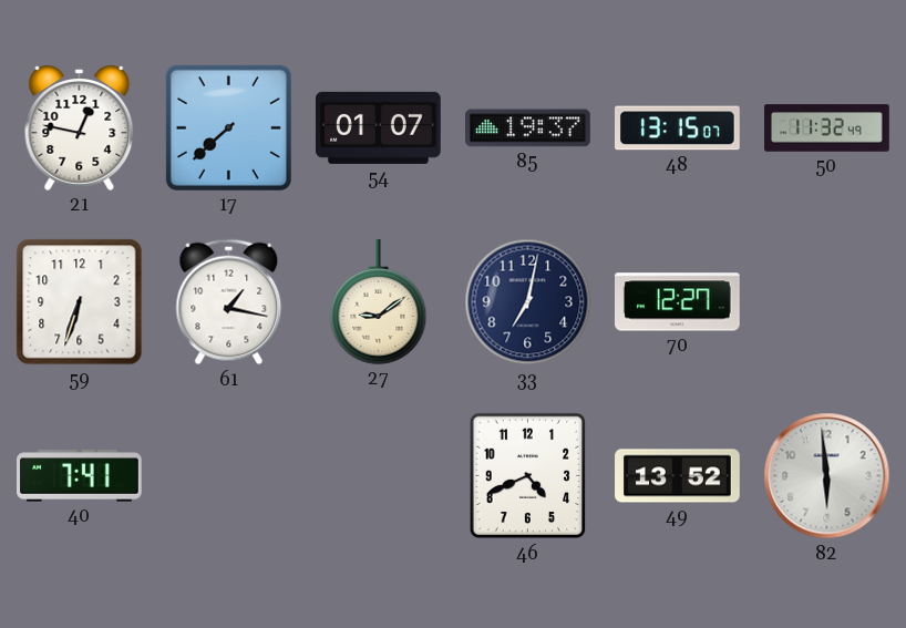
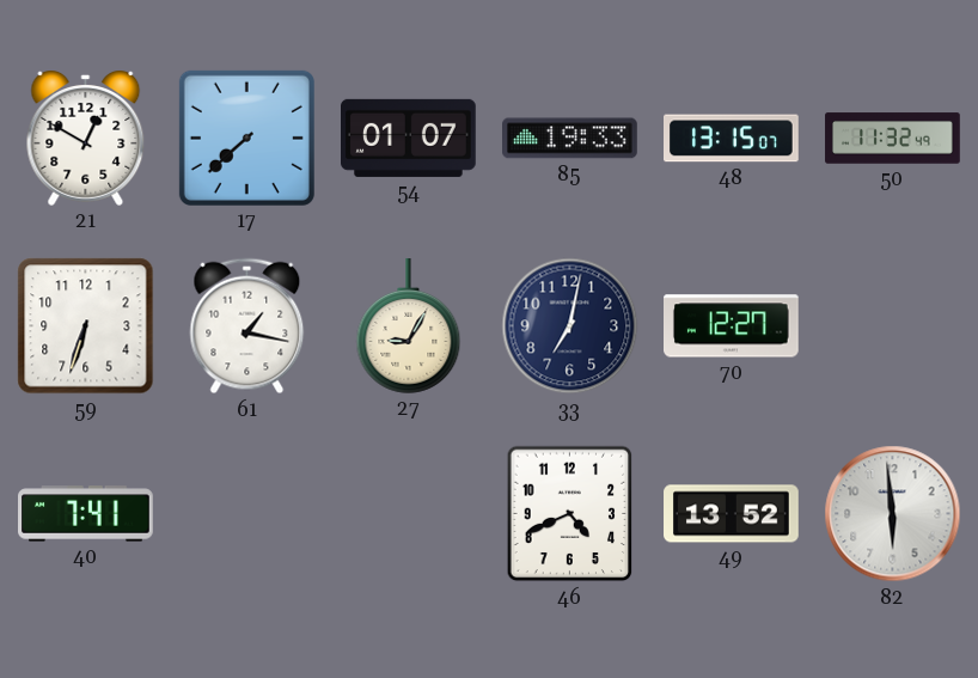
21: 12:47 -> 12:50 (86, 139)
85: 19:37 -> 19:33 (570, 139)
27: 9:09 -> 9:05 (409, 326)
